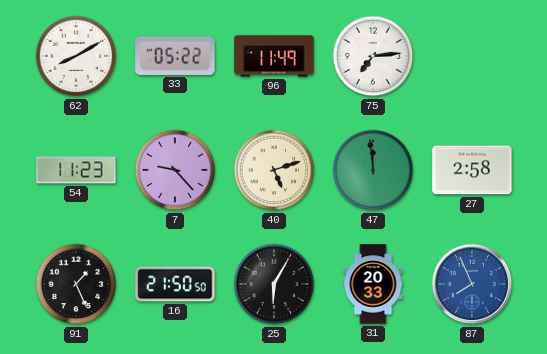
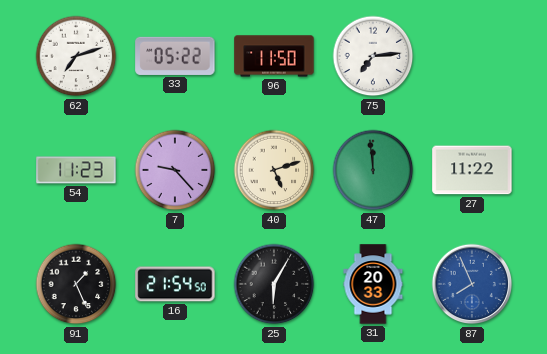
62: 8:10 -> 7:12 (76, 56)
96: 11:49 -> 11:50 (274, 56)
27: 2:58 -> 11:22 (472, 170)
16: 21:50 -> 21:54 (175, 284)
